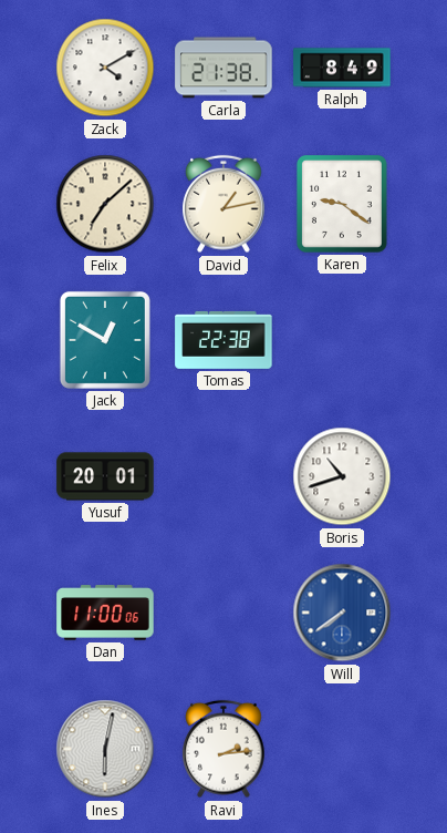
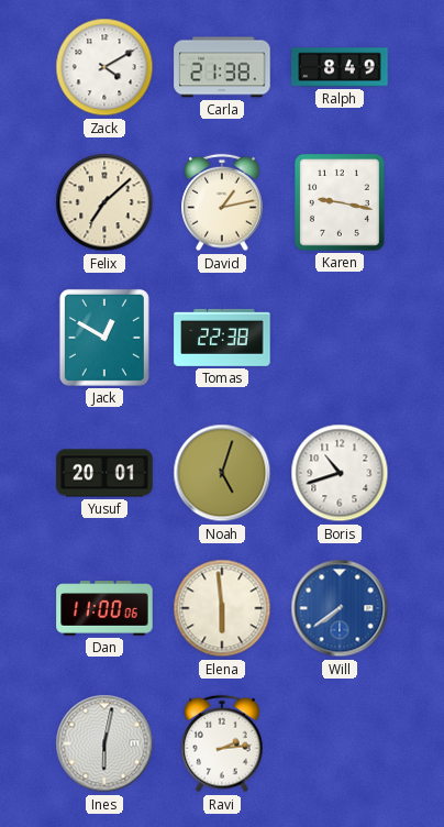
Karen: 9:21 -> 9:17 (340, 202)
Noah: none -> 5:03 (222, 473)
Elena: none -> 5:59 (222, 608)
